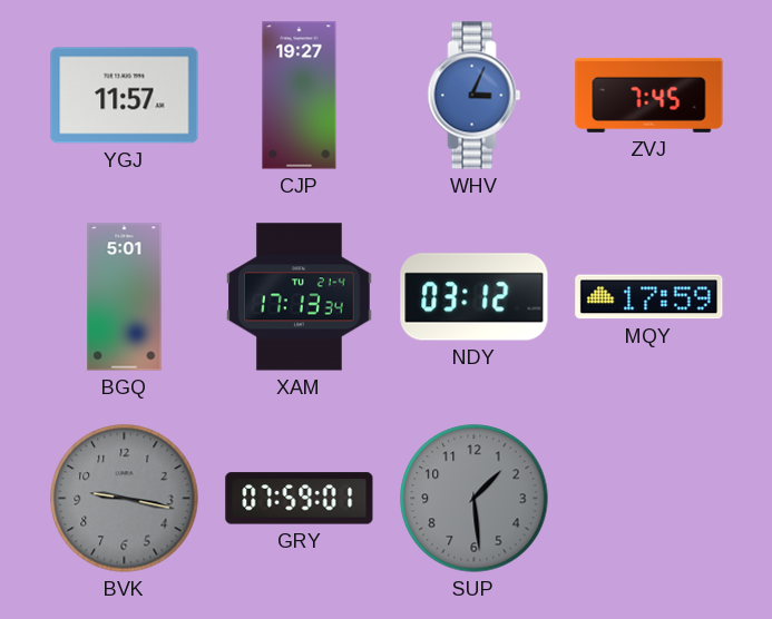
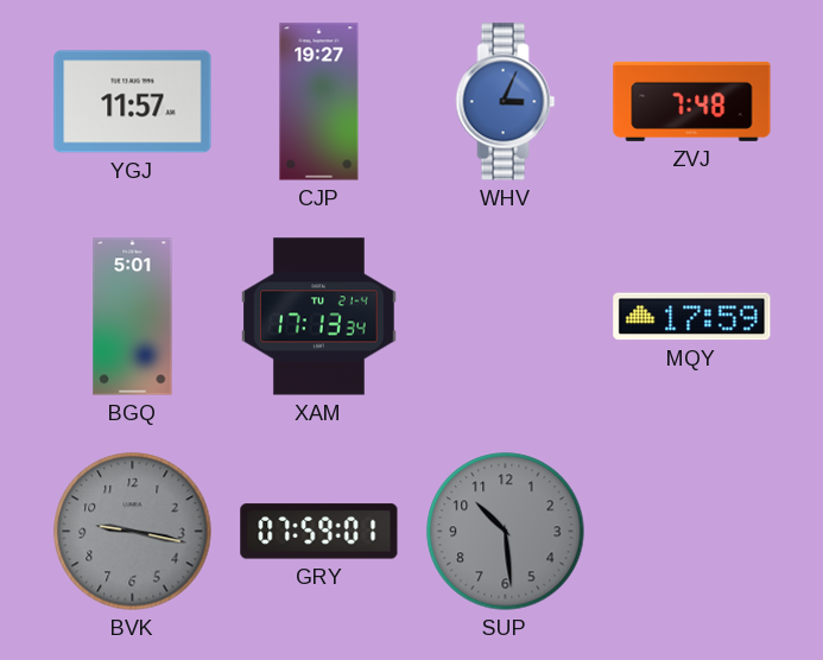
ZVJ: 7:45 -> 7:48 (692, 101)
NDY: 03:12 -> none (475, 297)
SUP: 1:29 -> 10:29 (506, 532)
